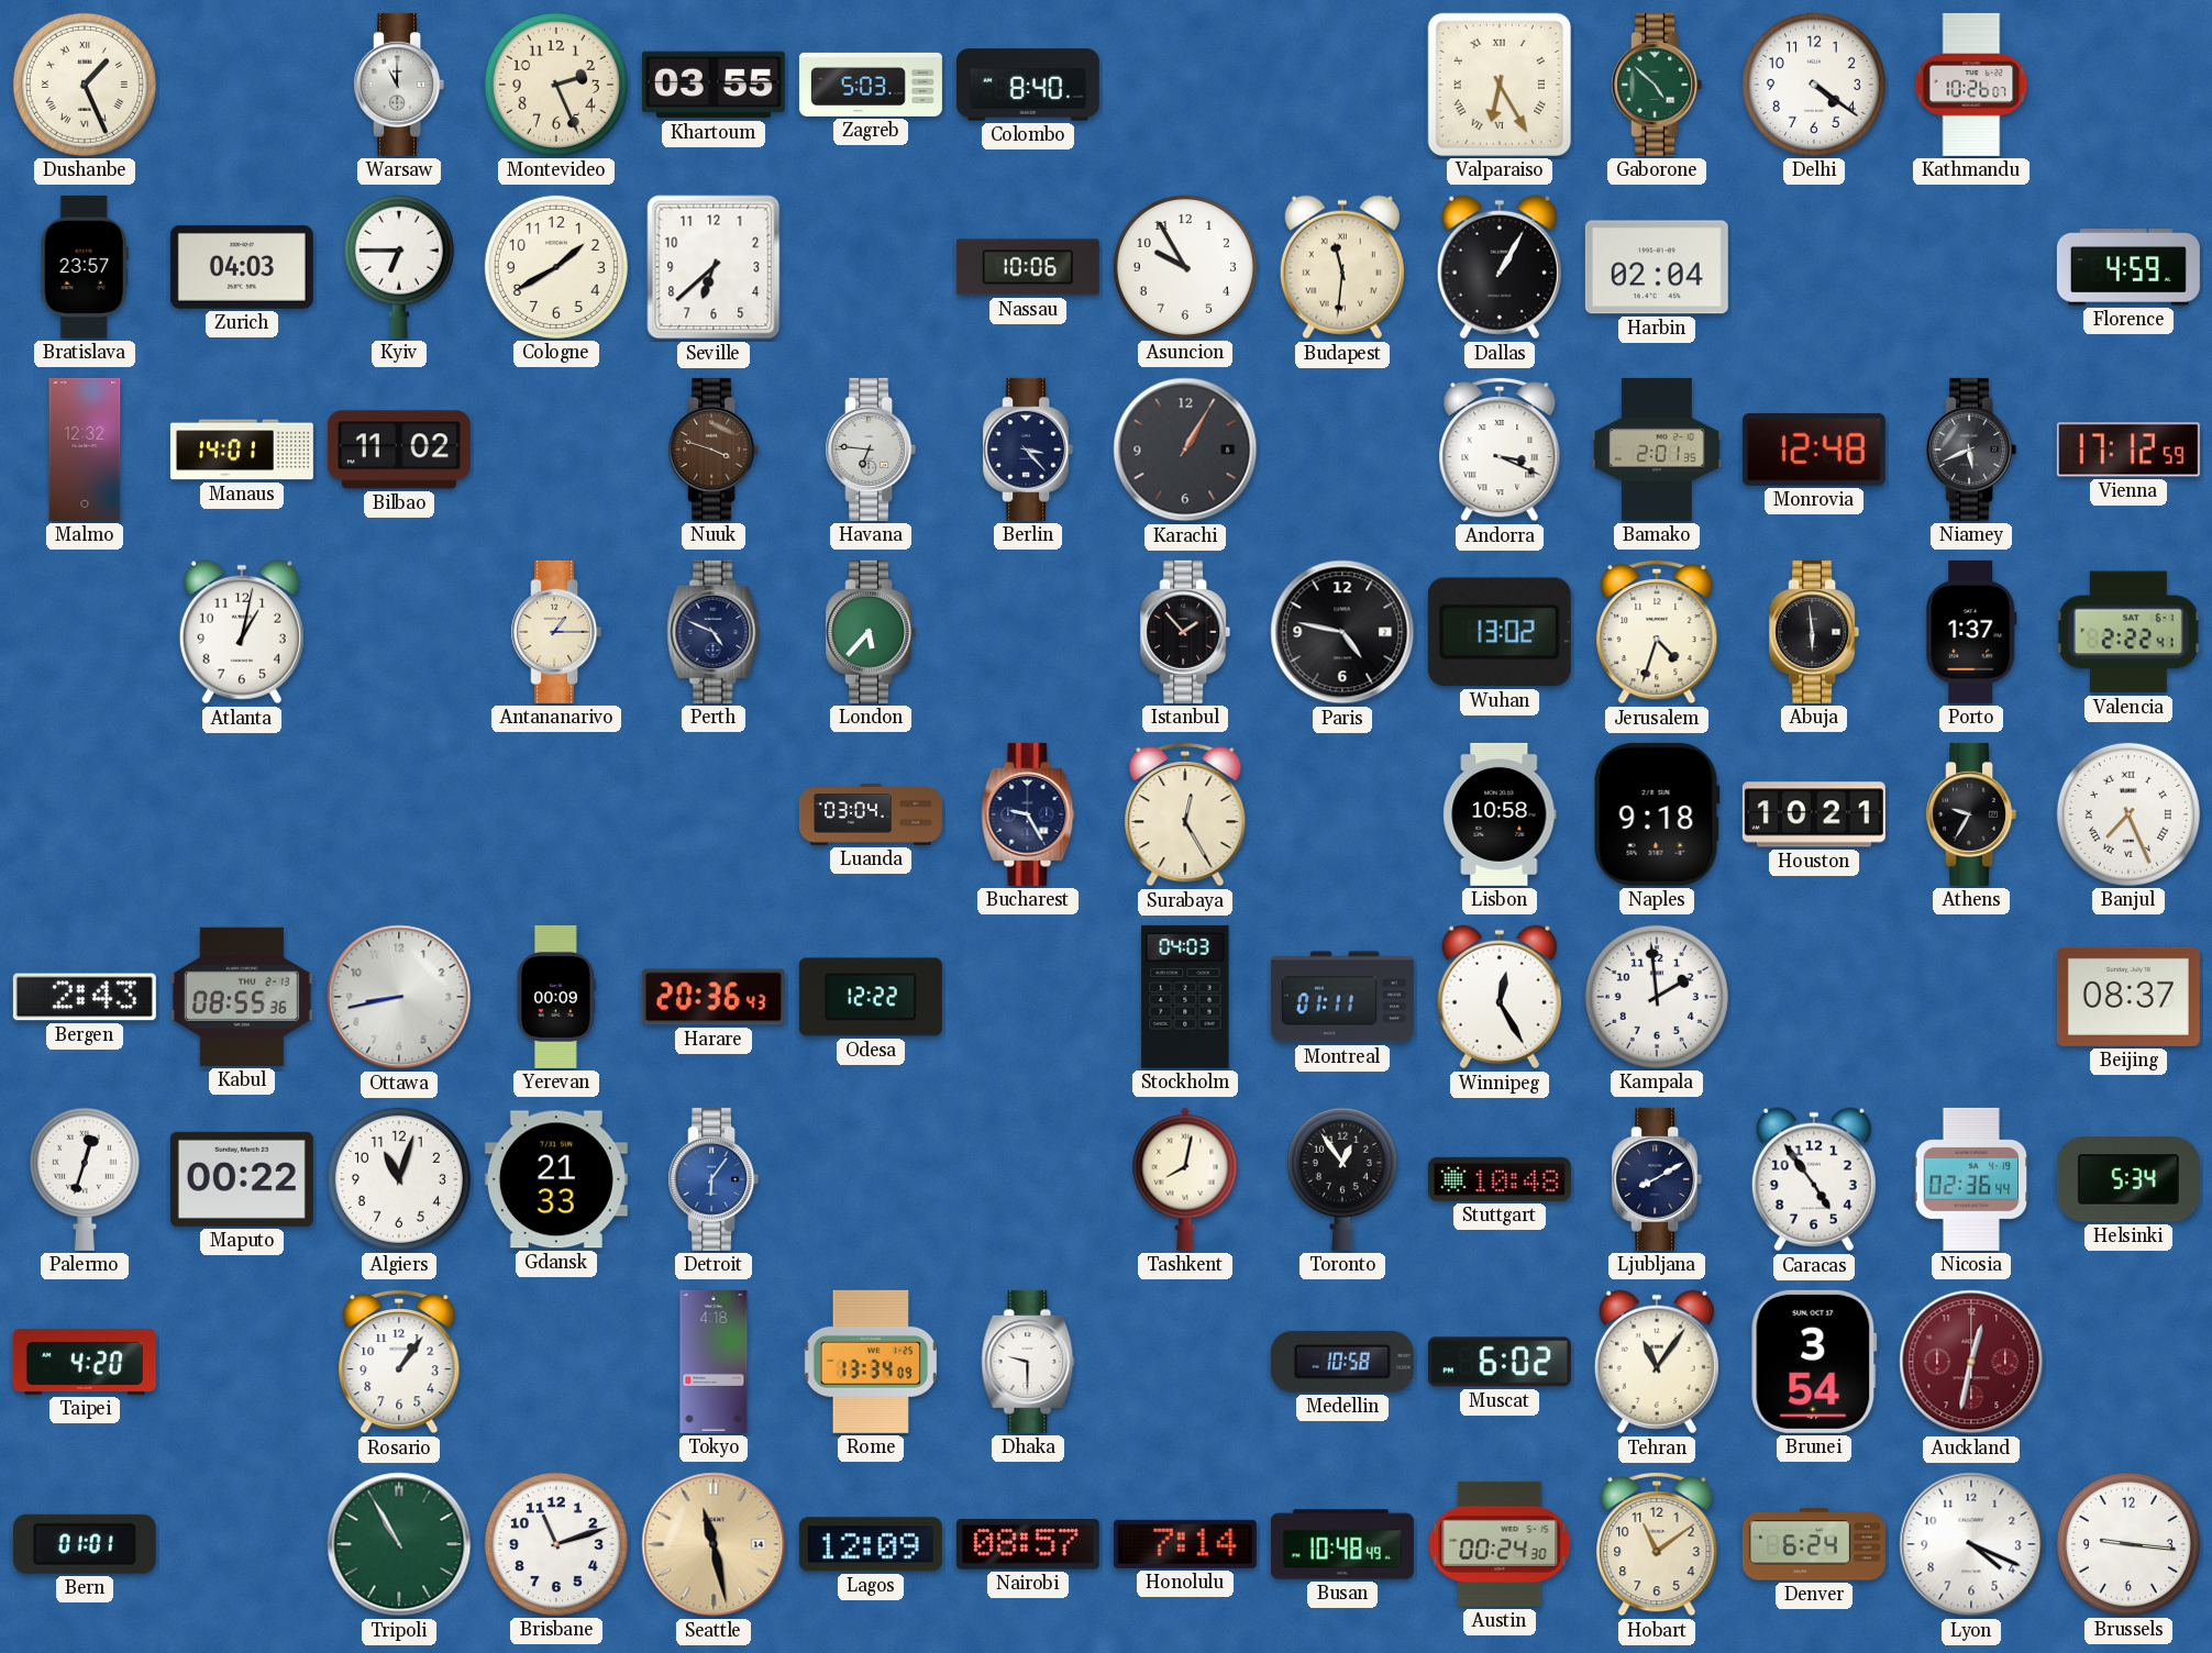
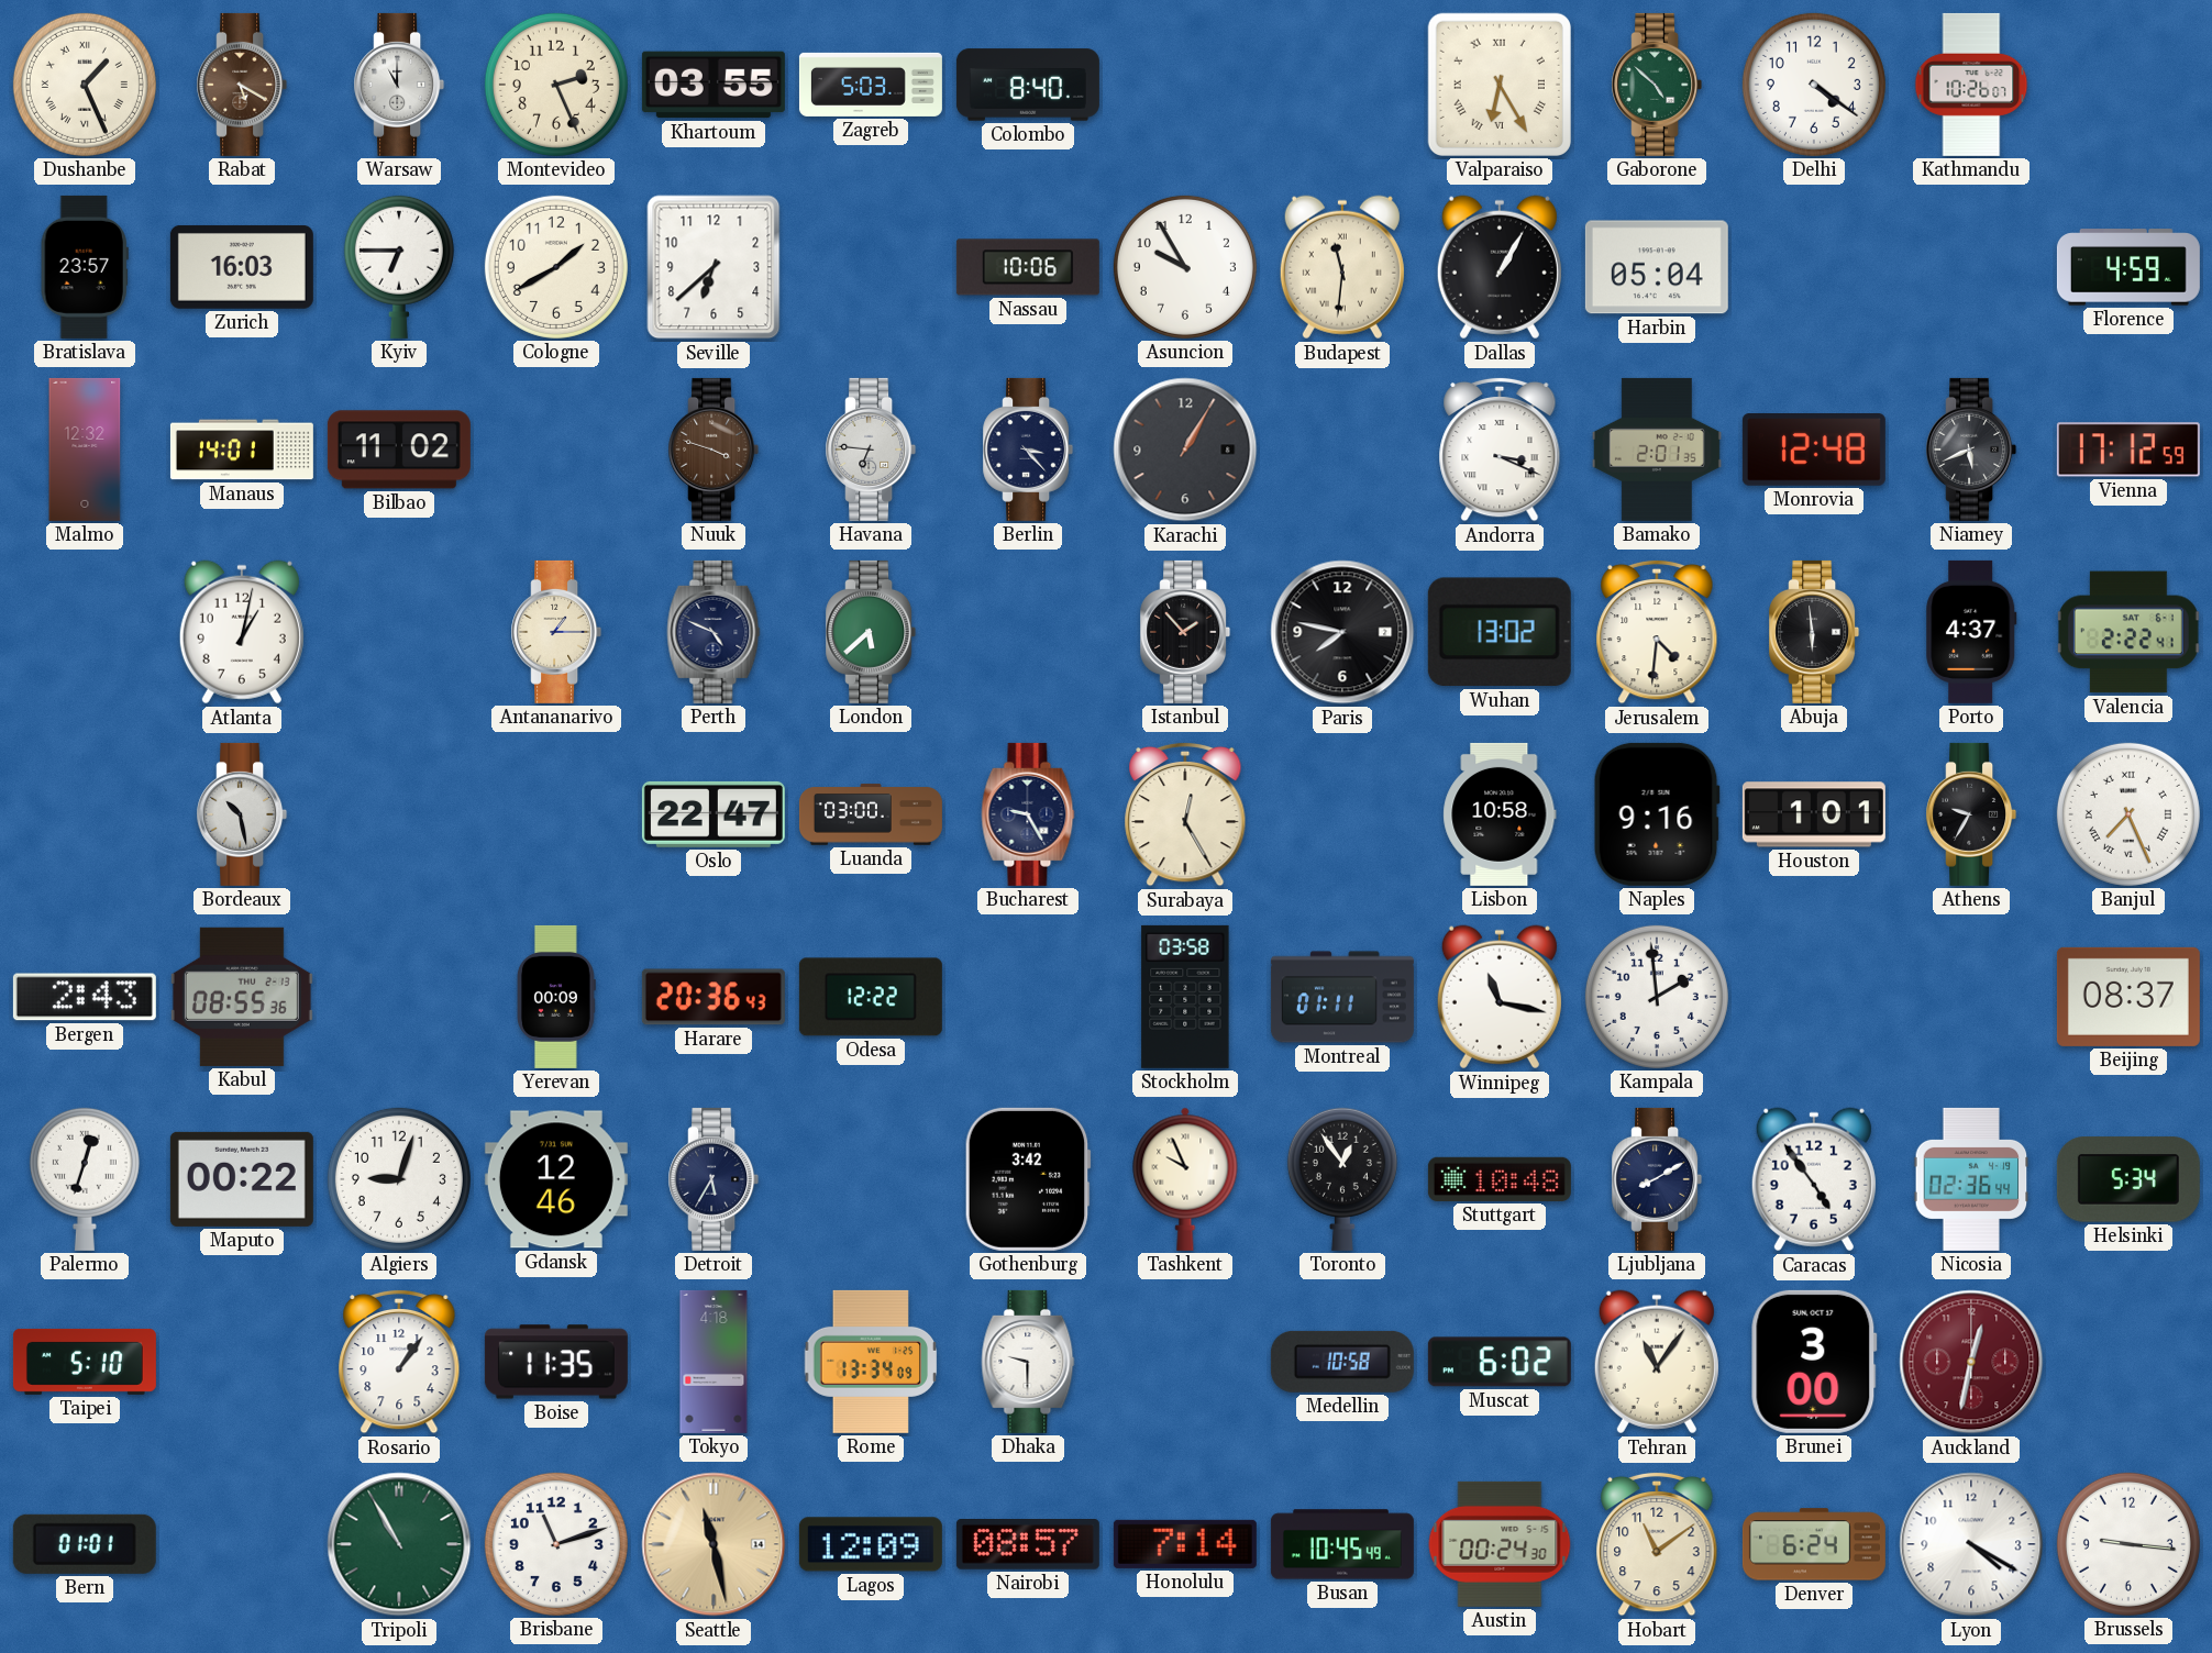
Rabat: none -> 5:20 (242, 85)
Zurich: 04:03 -> 16:03 (242, 267)
Harbin: 02:04 -> 05:04 (1657, 267)
London: 5:37 -> 5:38 (871, 632)
Paris: 4:47 -> 7:47 (1342, 632)
Jerusalem: 4:33 -> 4:31 (1657, 632)
Porto: 1:37 -> 4:37 (1971, 632)
Bordeaux: none -> 10:28 (242, 814)
Oslo: none -> 22:47 (714, 814)
Luanda: 03:04 -> 03:00 (871, 814)
Naples: 9:18 -> 9:16 (1657, 814)
Houston: 10:21 -> 1:01 (1814, 814)
Ottawa: 8:43 -> none (399, 997)
Stockholm: 04:03 -> 03:58 (1185, 997)
Winnipeg: 12:25 -> 11:17 (1500, 997)
Algiers: 11:03 -> 9:03 (399, 1179)
Gdansk: 21:33 -> 12:46 (556, 1179)
Detroit: 6:06 -> 5:35 (714, 1179)
Detroit dial: blue -> navy (714, 1179)
Gothenburg: none -> 3:42 (1028, 1179)
Tashkent: 8:02 -> 9:56 (1185, 1179)
Taipei: 4:20 -> 5:10 (85, 1362)
Boise: none -> 11:35 (556, 1362)
Brunei: 3:54 -> 3:00 (1814, 1362)
Busan: 10:48 -> 10:45 (1342, 1544)
Lyon: 4:19 -> 4:20 (1971, 1544)
